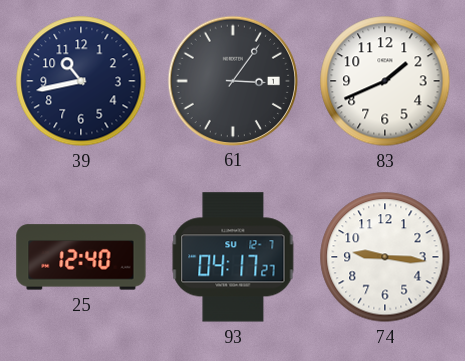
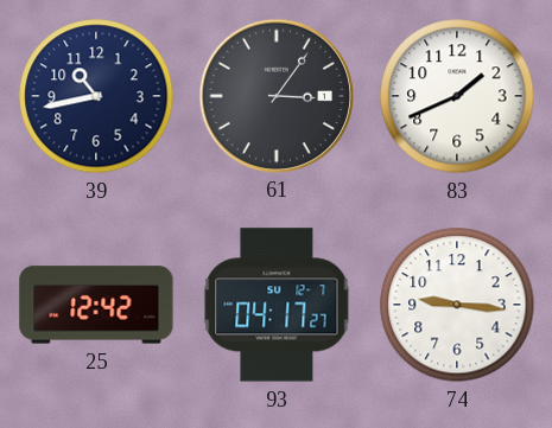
25: 12:40 -> 12:42 (96, 305)
